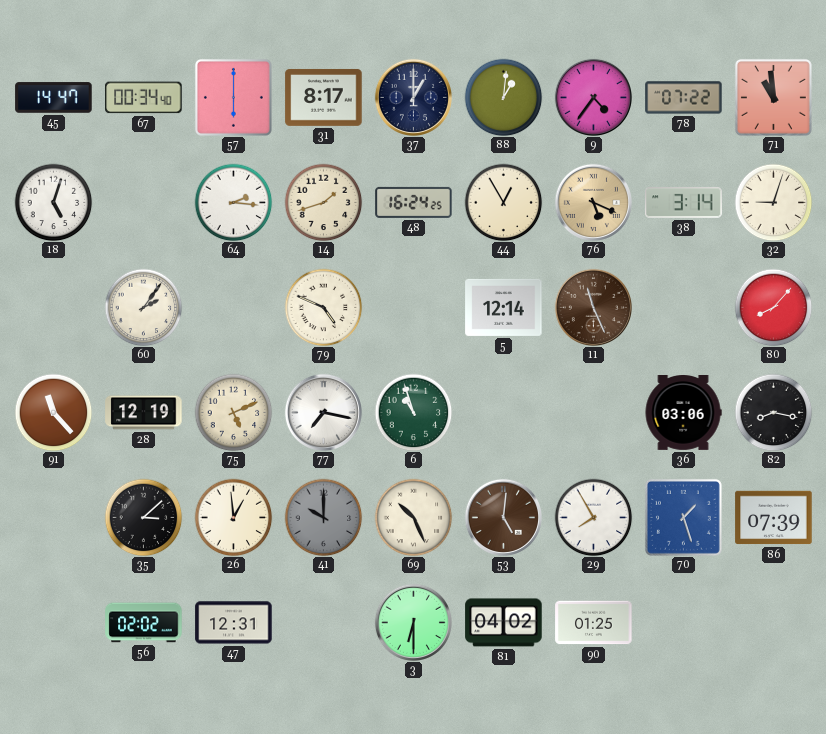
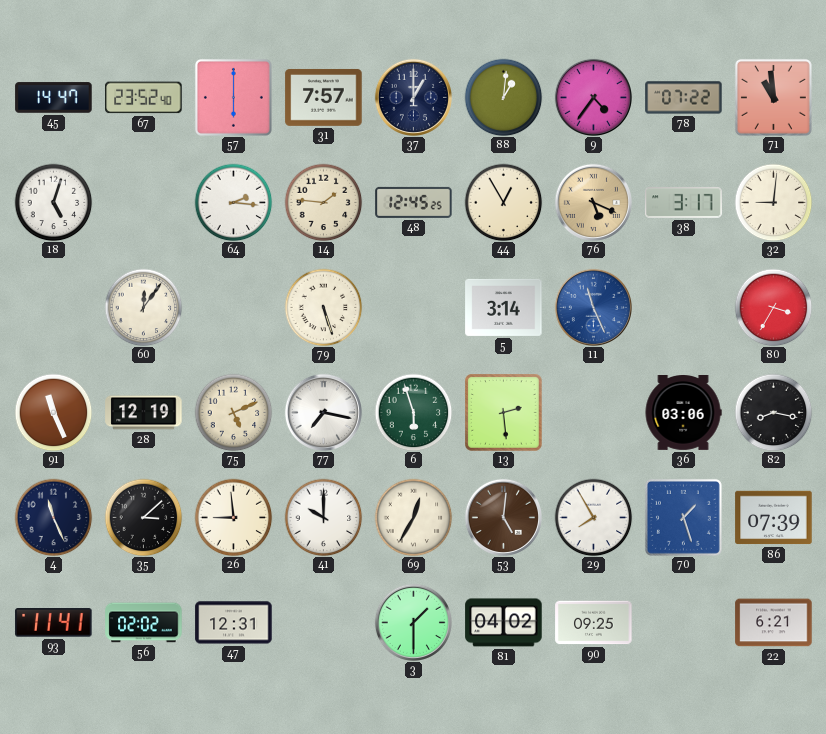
67: 00:34 -> 23:52 (144, 98)
31: 8:17 -> 7:57 (324, 98)
14: 1:42 -> 1:46 (323, 202)
48: 16:24 -> 12:45 (414, 202)
38: 3:14 -> 3:17 (684, 203)
32: 9:03 -> 9:01 (773, 202)
60: 2:06 -> 12:06 (143, 307)
79: 4:49 -> 5:27 (323, 307)
5: 12:14 -> 3:14 (504, 307)
11 dial: brown -> blue (593, 307)
80: 8:07 -> 3:35 (773, 307)
91: 11:23 -> 11:26 (53, 412)
6: 10:57 -> 5:57 (413, 412)
13: none -> 2:29 (504, 413)
4: none -> 11:26 (53, 517)
26: 12:59 -> 8:59 (233, 517)
41 dial: grey -> white (323, 517)
69: 10:26 -> 12:35 (413, 517)
93: none -> 11:41 (54, 623)
3: 6:30 -> 1:30 (413, 622)
90: 01:25 -> 09:25 (594, 623)
22: none -> 6:21 (774, 623)
